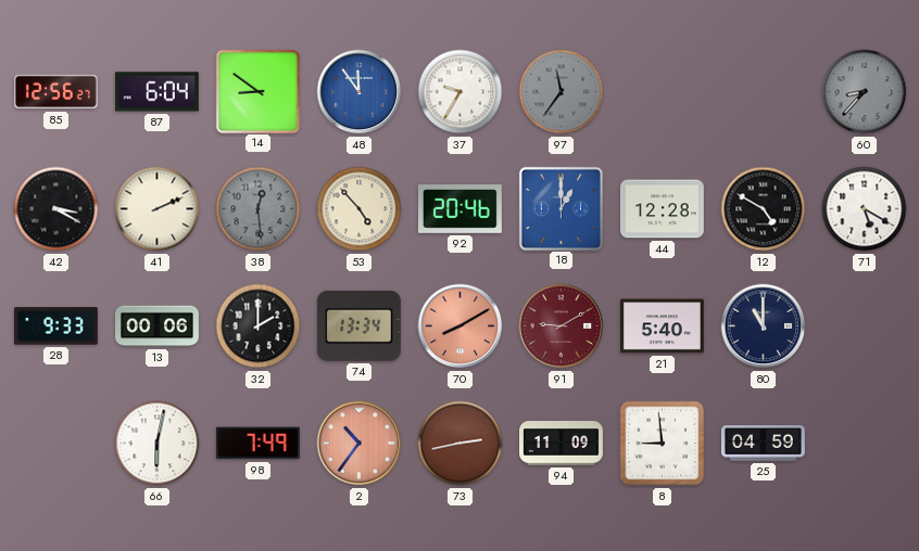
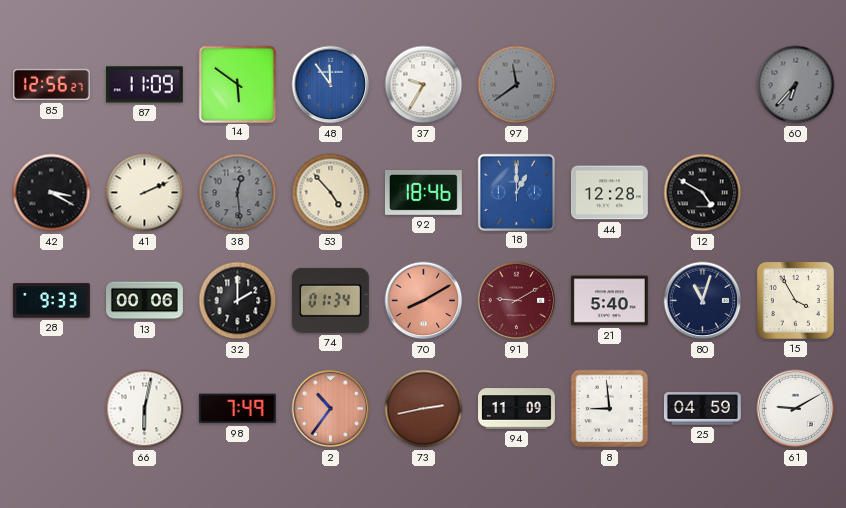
87: 6:04 -> 11:09 (144, 85)
14: 8:51 -> 5:51 (237, 84)
97: 11:36 -> 11:39 (517, 85)
60: 8:37 -> 6:37 (796, 85)
92: 20:46 -> 18:46 (423, 193)
71: 5:20 -> none (865, 209)
74: 13:34 -> 01:34 (330, 300)
80: 11:00 -> 11:03 (703, 301)
15: none -> 3:55 (795, 300)
61: none -> 9:10 (796, 409)
